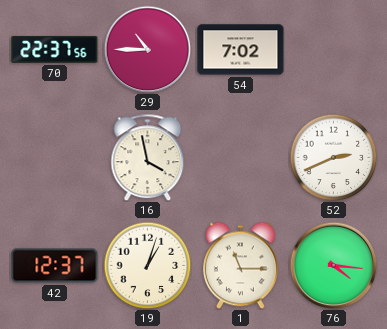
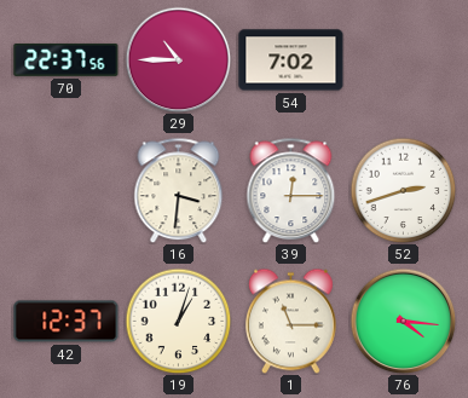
16: 3:58 -> 3:31 (179, 190)
39: none -> 12:15 (291, 190)
52: 2:41 -> 2:42 (403, 190)
